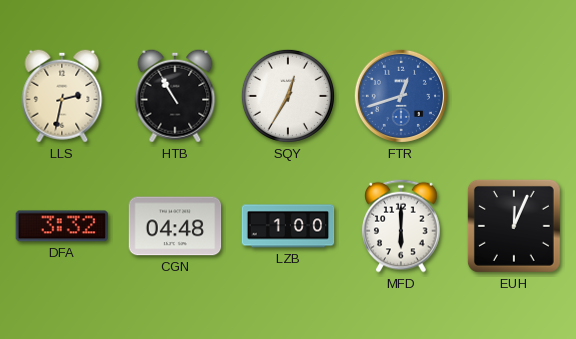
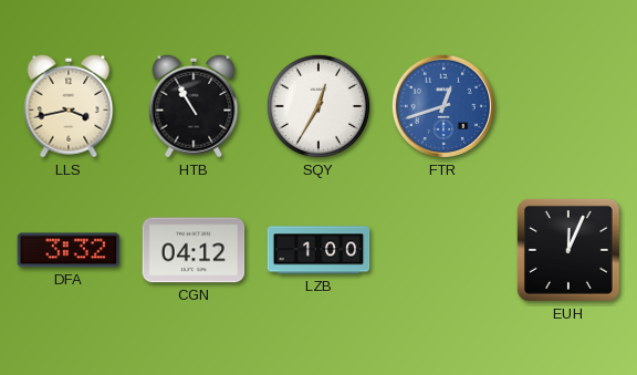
LLS: 2:32 -> 3:43 (69, 106)
CGN: 04:48 -> 04:12 (194, 250)
MFD: 6:00 -> none (401, 226)
